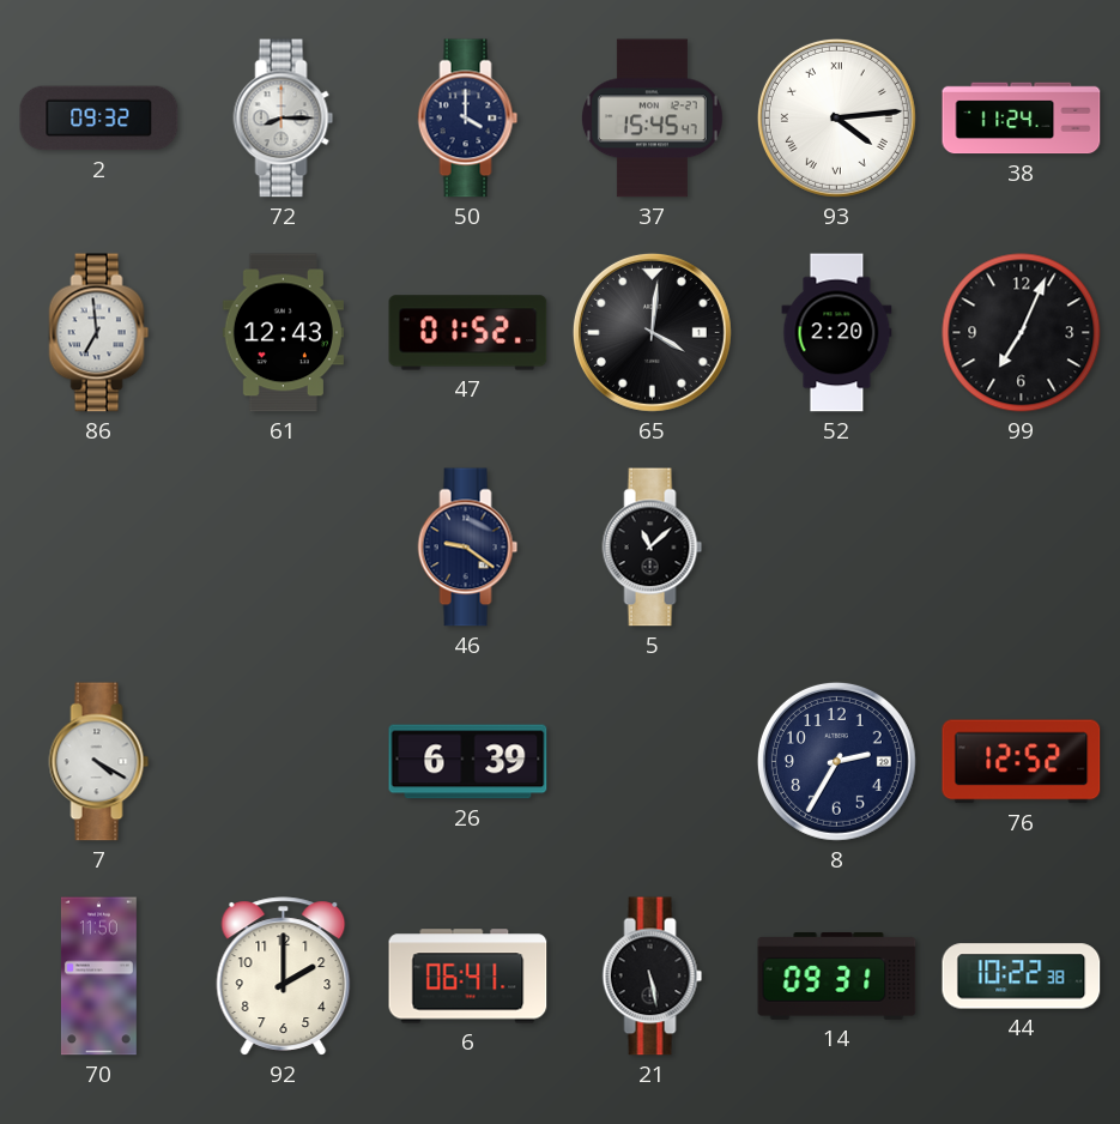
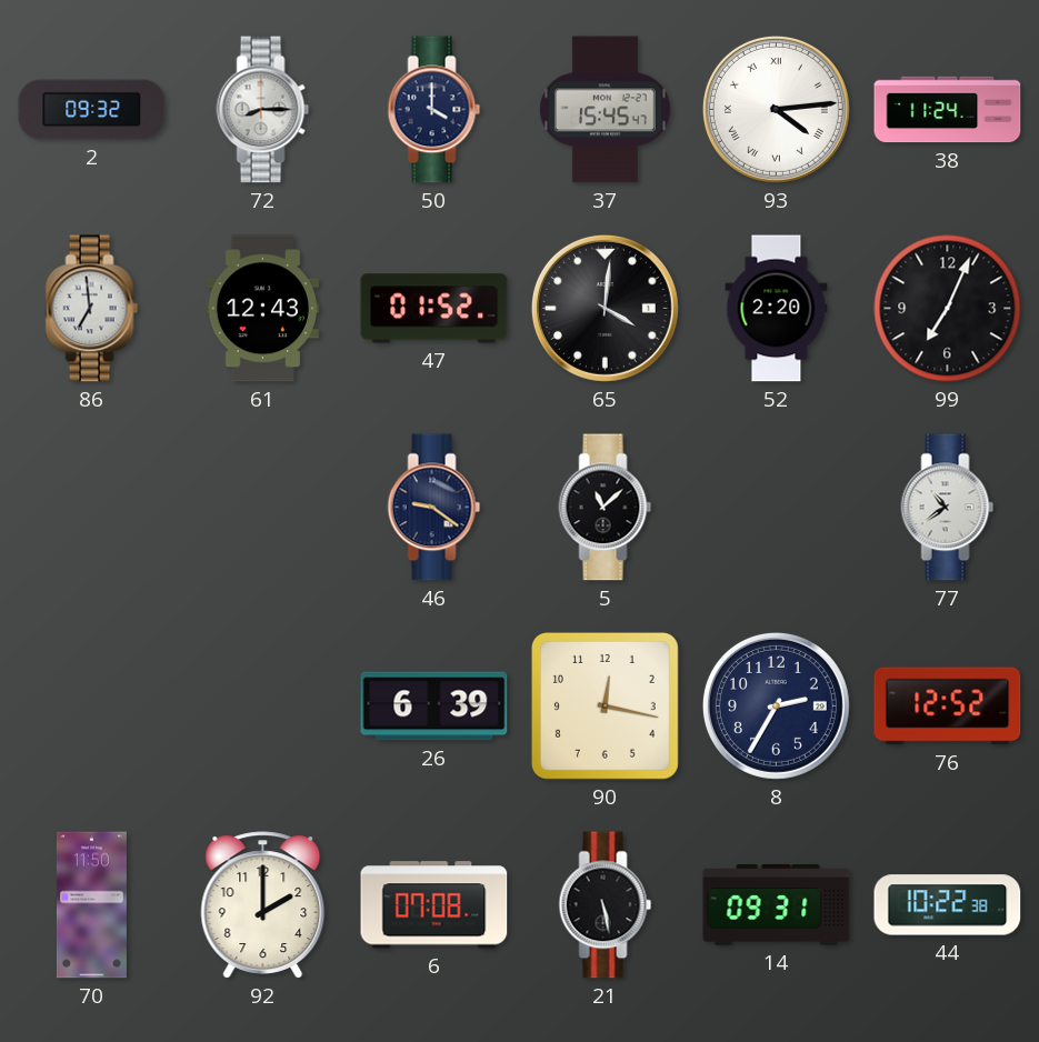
77: none -> 10:39 (948, 508)
7: 4:20 -> none (99, 762)
90: none -> 12:17 (605, 705)
6: 06:41 -> 07:08 (434, 905)
